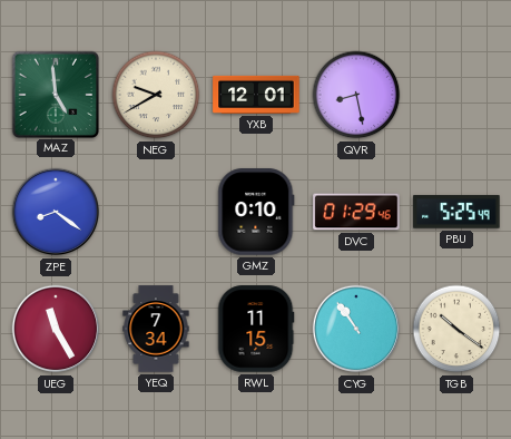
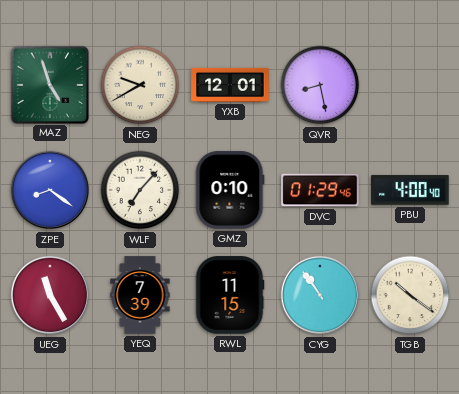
MAZ: 4:59 -> 4:57 (49, 84)
WLF: none -> 7:07 (140, 190)
PBU: 5:25 -> 4:00 (410, 190)
YEQ: 7:34 -> 7:39 (140, 295)
